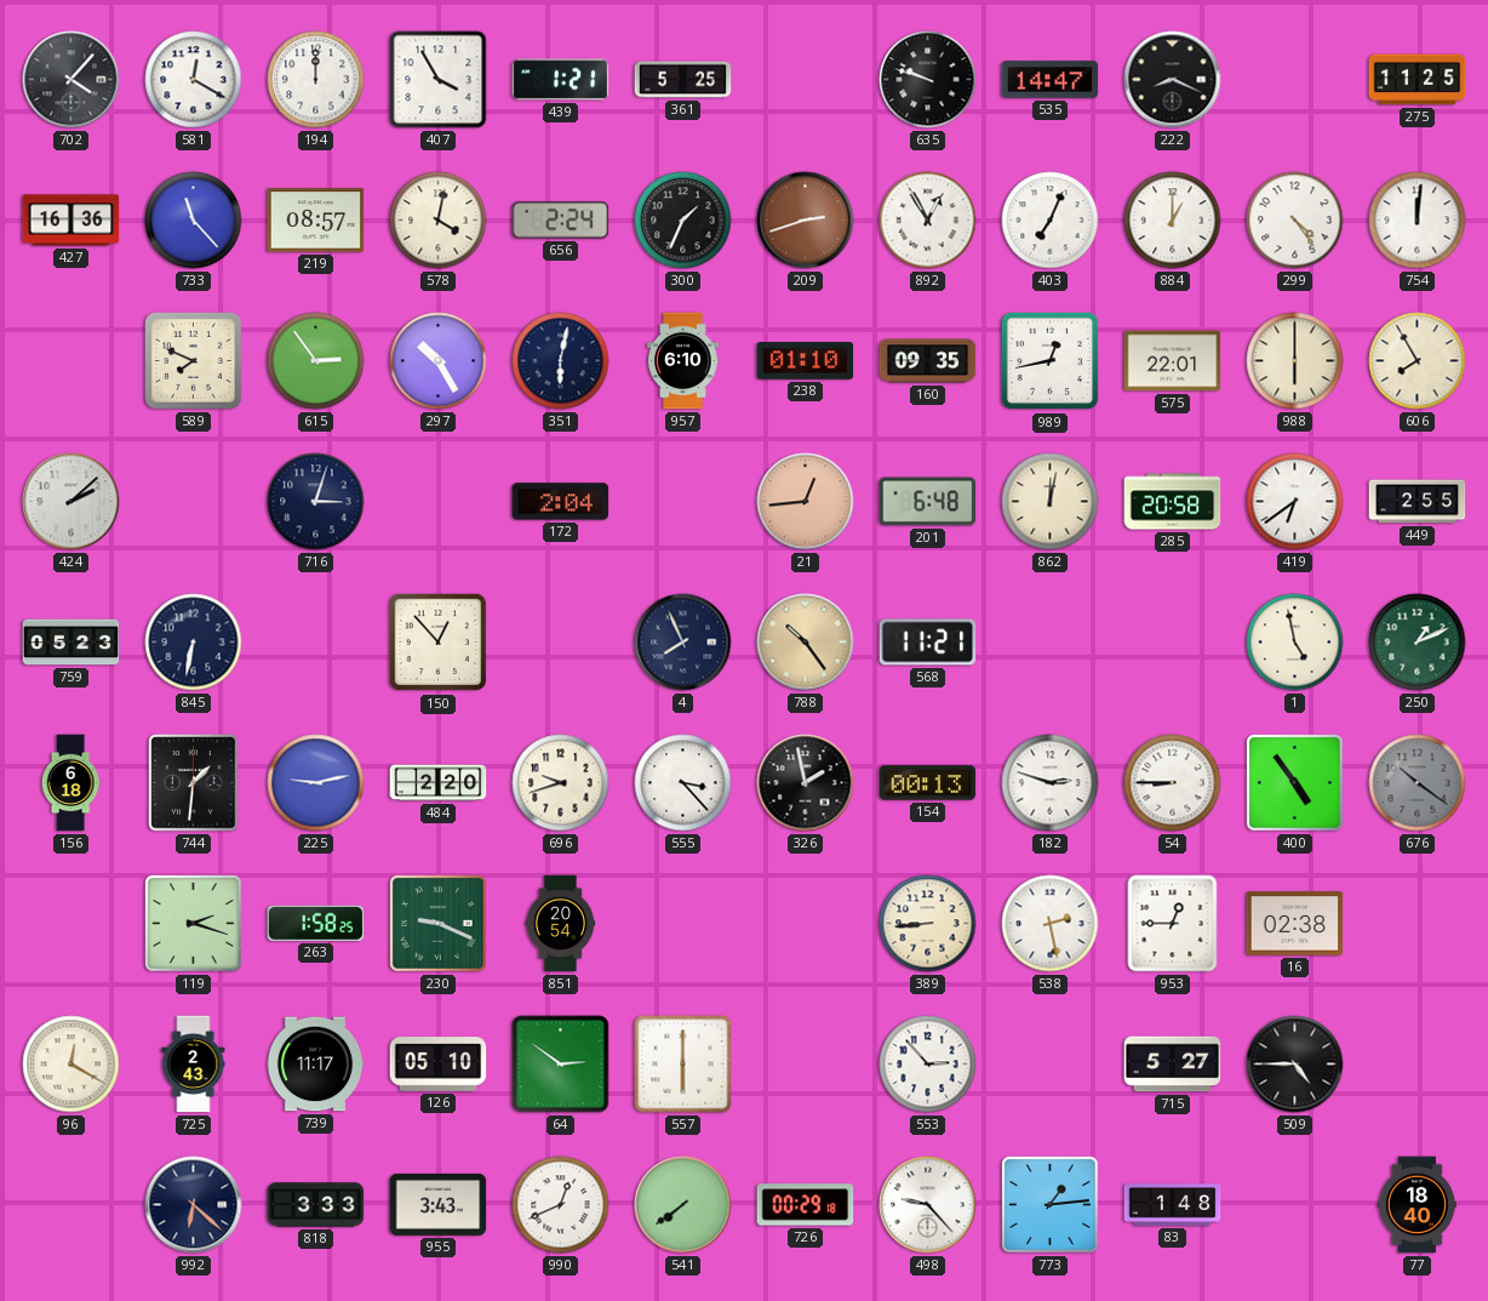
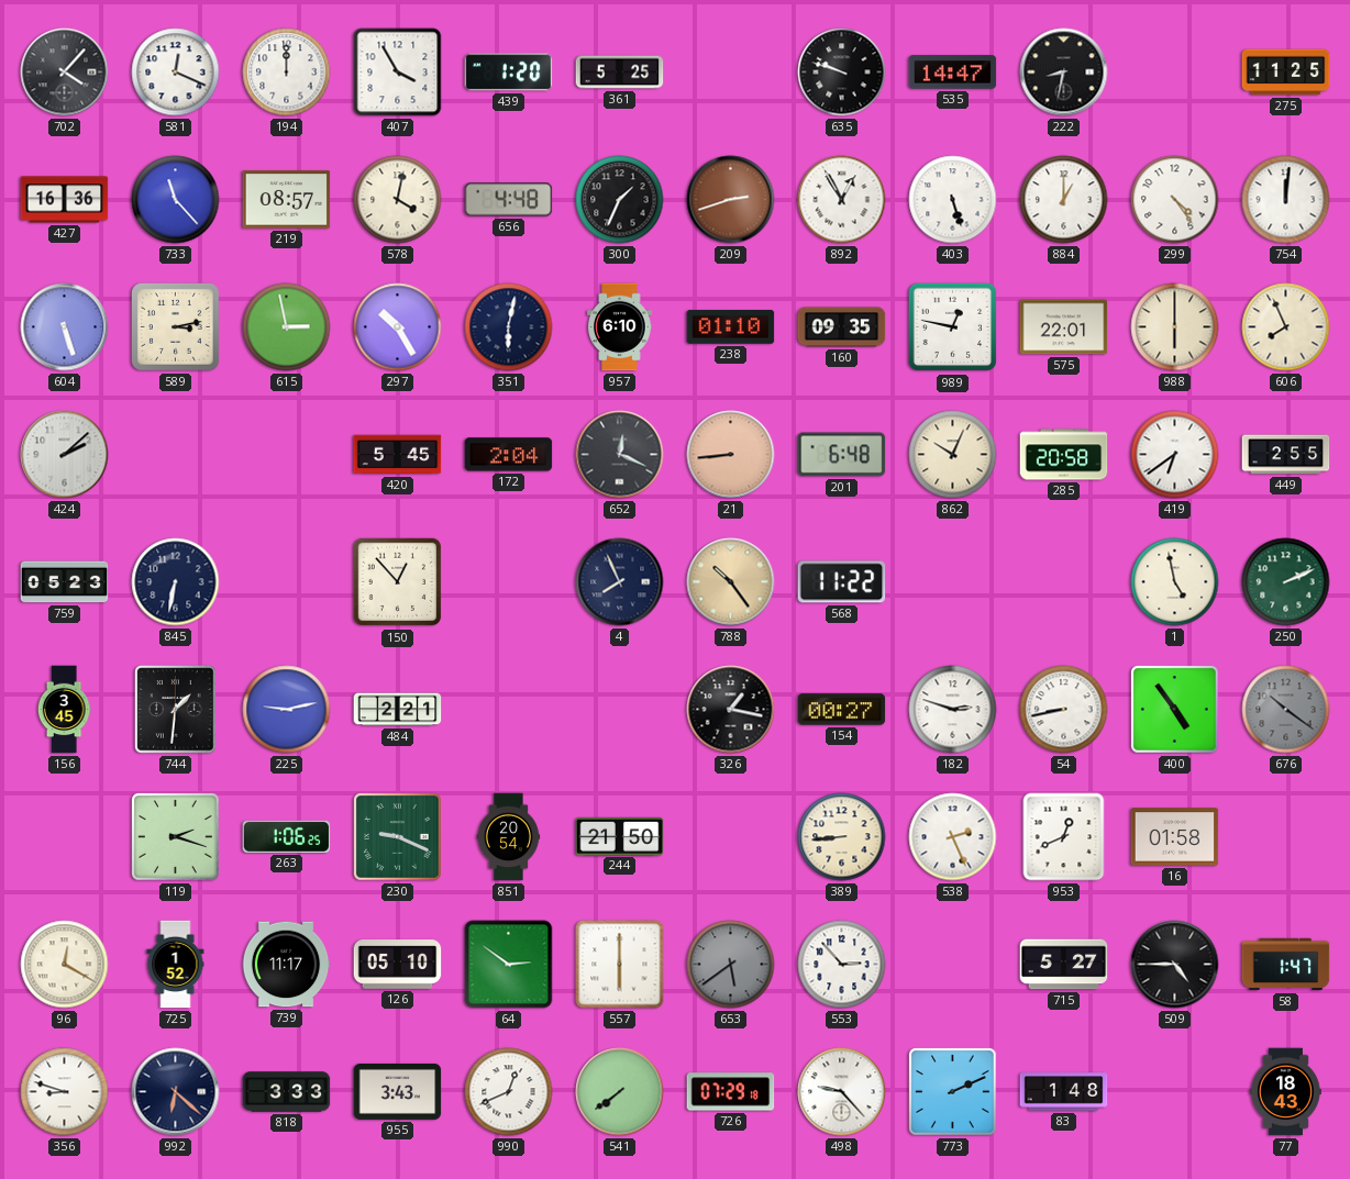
581: 12:20 -> 12:19 (176, 73)
439: 1:21 -> 1:20 (509, 73)
222: 8:19 -> 8:32 (1064, 73)
656: 2:24 -> 4:48 (509, 200)
403: 7:04 -> 5:27 (953, 200)
604: none -> 5:27 (65, 327)
589: 7:49 -> 3:13 (176, 327)
615: 2:54 -> 2:58 (287, 327)
989: 12:43 -> 12:47 (953, 327)
606: 7:55 -> 7:56 (1286, 327)
716: 3:03 -> none (316, 502)
420: none -> 5:45 (398, 455)
652: none -> 12:19 (620, 455)
21: 12:44 -> 8:44 (731, 455)
862: 12:02 -> 10:04 (953, 455)
568: 11:21 -> 11:22 (842, 582)
250: 1:11 -> 2:11 (1286, 582)
156: 6:18 -> 3:45 (64, 710)
484: 2:20 -> 2:21 (398, 710)
696: 9:42 -> none (561, 783)
555: 3:23 -> none (683, 783)
326: 1:58 -> 1:17 (731, 710)
154: 00:13 -> 00:27 (842, 710)
54: 8:45 -> 8:43 (1064, 710)
263: 1:58 -> 1:06 (287, 836)
244: none -> 21:50 (620, 836)
538: 2:28 -> 2:26 (953, 837)
953: 12:45 -> 12:41 (1064, 837)
16: 02:38 -> 01:58 (1175, 837)
725: 2:43 -> 1:52 (176, 965)
653: none -> 5:39 (731, 965)
58: none -> 1:47 (1286, 965)
356: none -> 8:48 (65, 1092)
726: 00:29 -> 07:29 (731, 1092)
773: 1:14 -> 2:11 (953, 1092)
77: 18:40 -> 18:43 (1285, 1092)
